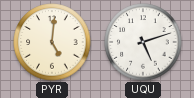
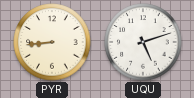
PYR: 5:01 -> 8:44 (52, 42)
